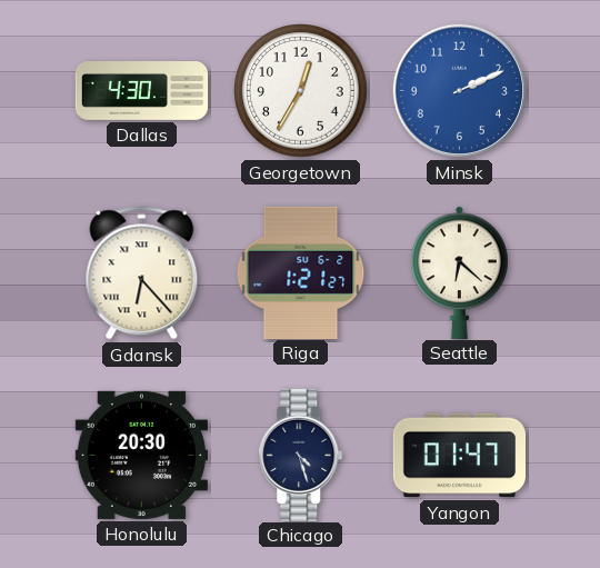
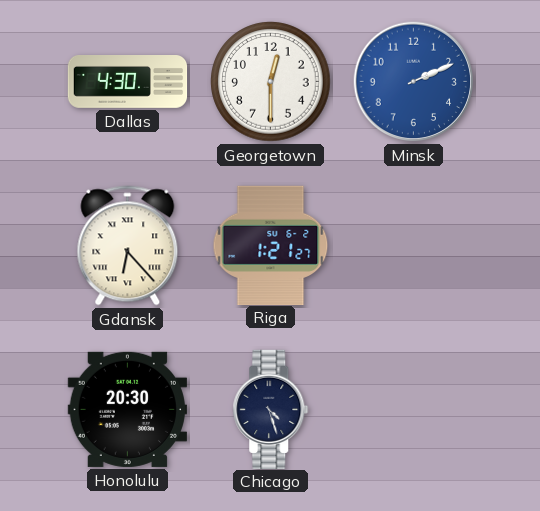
Georgetown: 12:35 -> 12:30 (271, 82)
Seattle: 6:22 -> none (460, 272)
Yangon: 01:47 -> none (459, 456)
